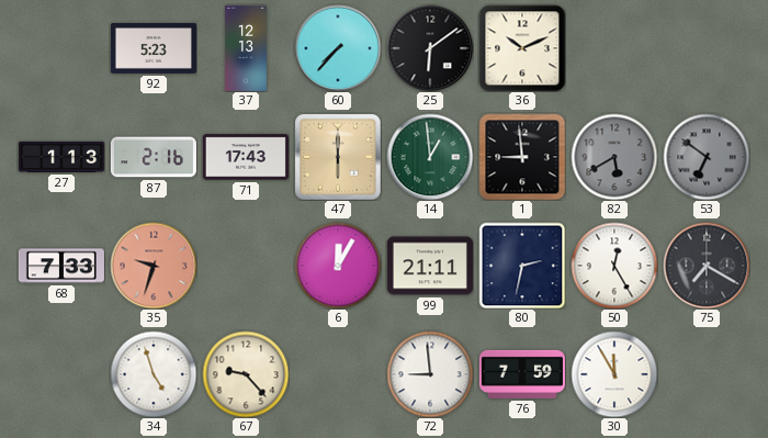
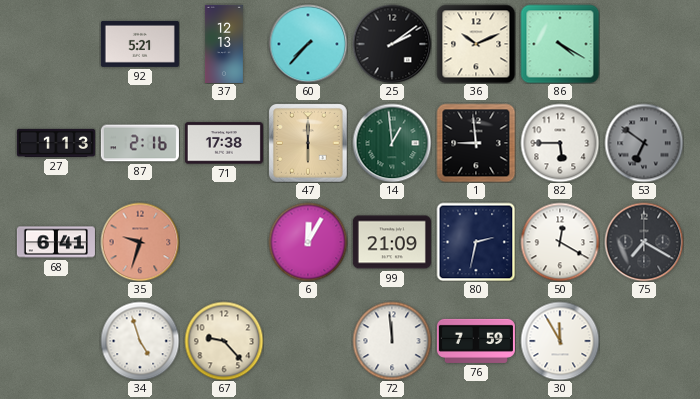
92: 5:23 -> 5:21 (140, 44)
25: 6:09 -> 2:09 (392, 44)
86: none -> 4:20 (560, 44)
71: 17:43 -> 17:38 (224, 143)
82: 5:40 -> 5:45 (560, 143)
82 dial: grey -> white (560, 143)
68: 7:33 -> 6:41 (56, 242)
99: 21:11 -> 21:09 (392, 242)
50: 12:25 -> 12:20 (560, 242)
72: 8:59 -> 11:59 (392, 341)
